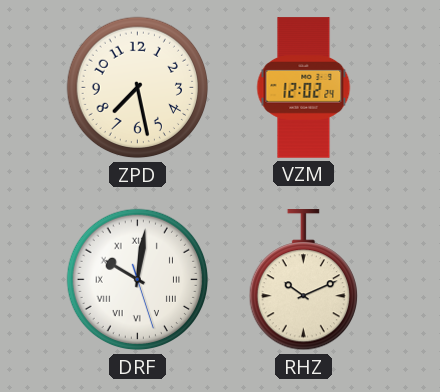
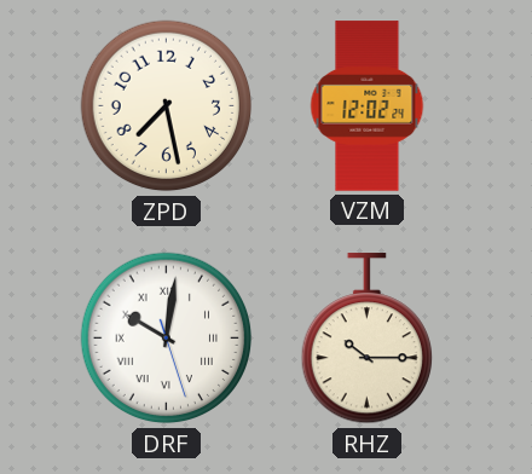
RHZ: 10:11 -> 10:15 (366, 339)
